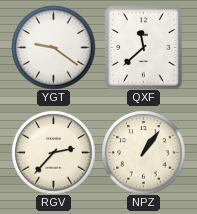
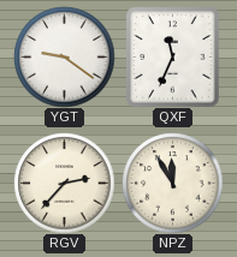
QXF: 11:38 -> 11:34 (173, 56)
NPZ: 1:06 -> 11:55 (172, 183)
